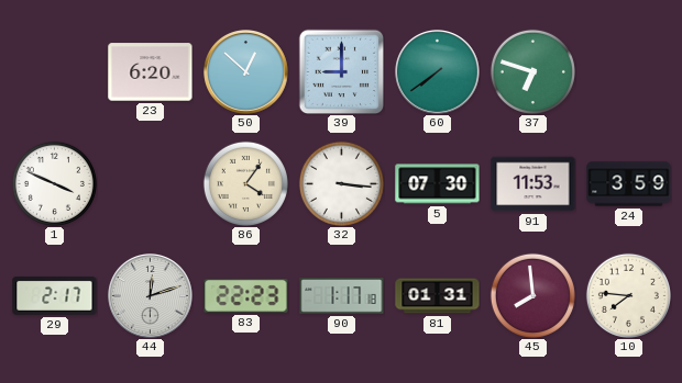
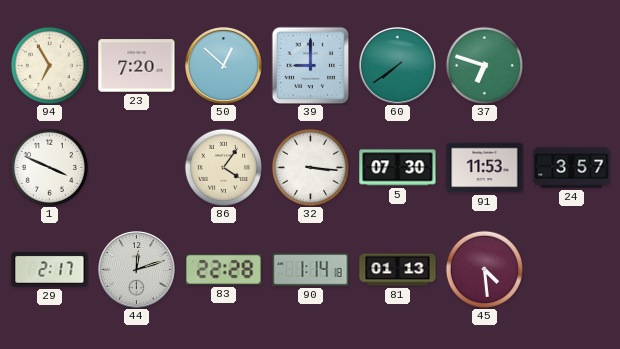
94: none -> 6:55 (49, 65)
23: 6:20 -> 7:20 (137, 66)
24: 3:59 -> 3:57 (572, 168)
83: 22:23 -> 22:28 (224, 269)
90: 1:17 -> 1:14 (311, 270)
81: 01:31 -> 01:13 (398, 270)
45: 7:59 -> 4:29 (484, 269)
10: 7:46 -> none (628, 295)
